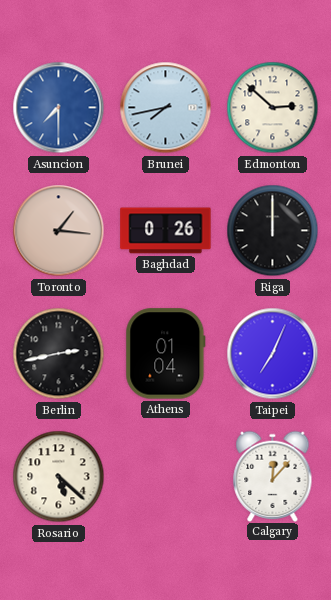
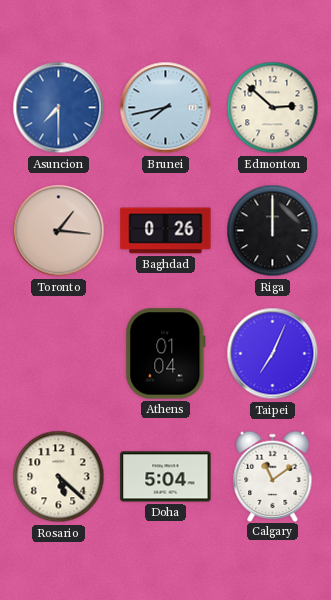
Berlin: 2:43 -> none (59, 354)
Doha: none -> 5:04 (166, 477)
Calgary: 12:07 -> 11:09 (273, 476)
